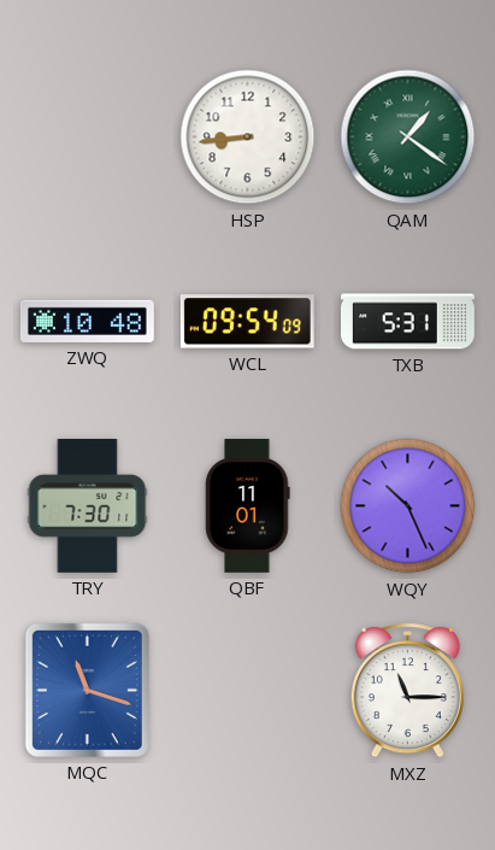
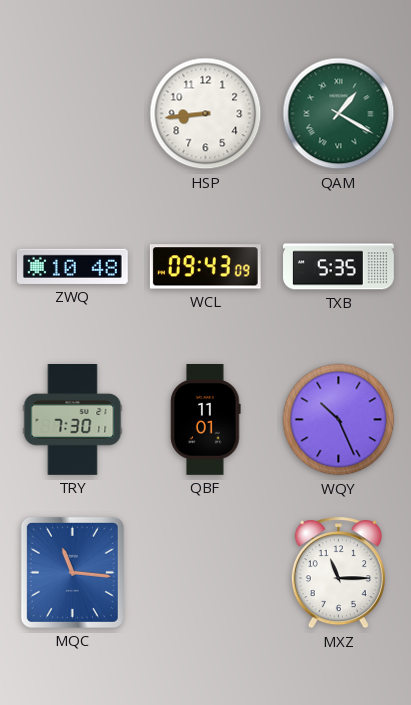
QAM: 1:21 -> 1:20 (339, 114)
WCL: 09:54 -> 09:43 (205, 267)
TXB: 5:31 -> 5:35 (339, 267)
MQC: 11:18 -> 11:16 (72, 572)
